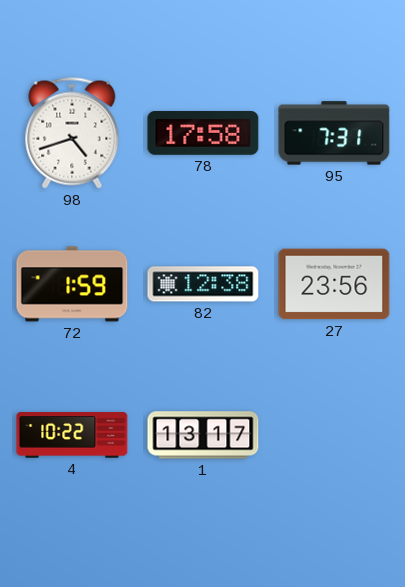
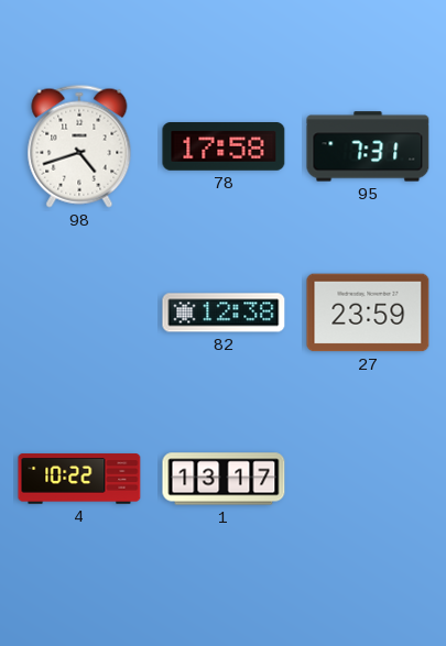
72: 1:59 -> none (72, 284)
27: 23:56 -> 23:59 (368, 313)
